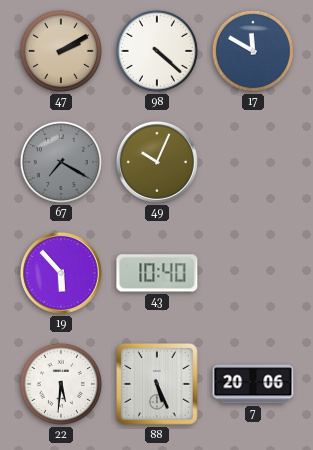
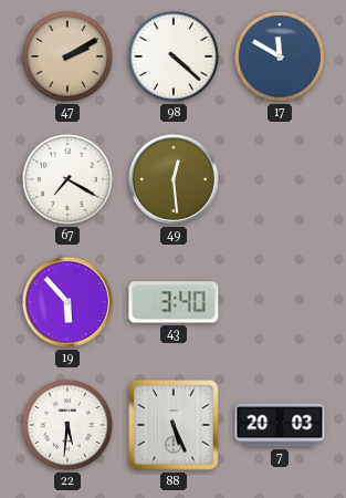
67 dial: grey -> white (67, 179)
49: 10:04 -> 12:29 (174, 179)
43: 10:40 -> 3:40 (174, 302)
7: 20:06 -> 20:03 (280, 425)
